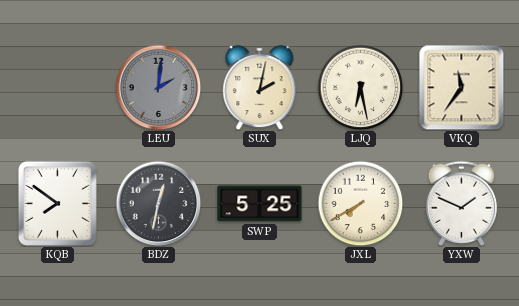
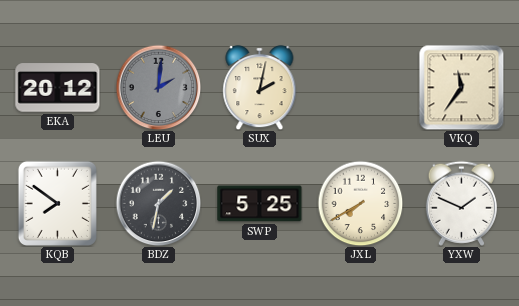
EKA: none -> 20:12 (58, 88)
LJQ: 6:28 -> none (360, 87)
BDZ: 12:32 -> 1:32 (158, 203)
